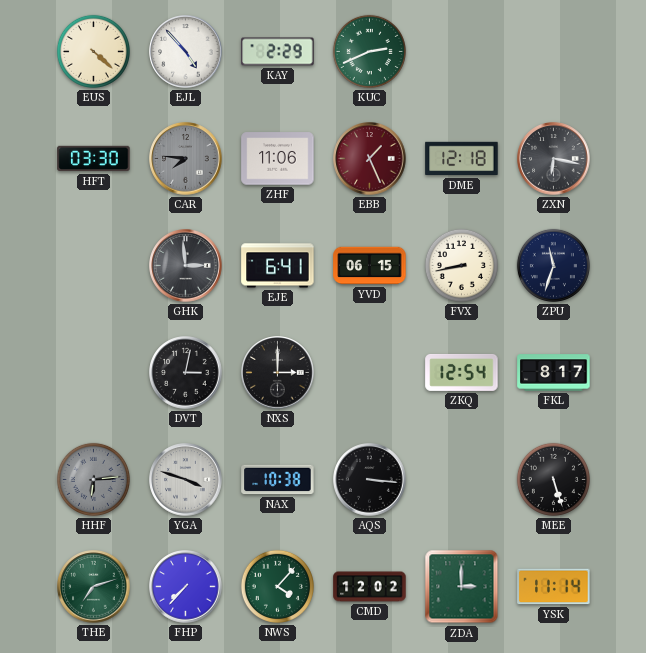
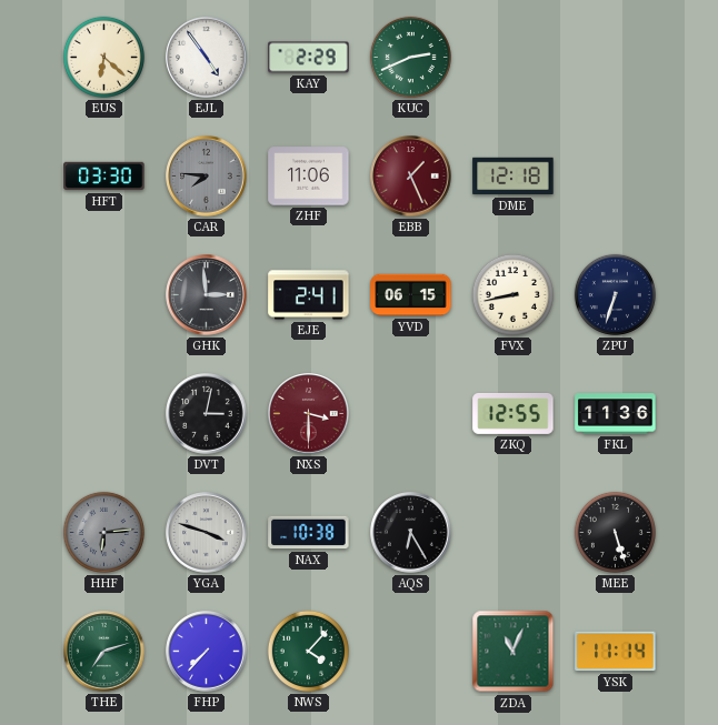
EUS: 4:22 -> 6:22 (103, 57)
EJL: 4:53 -> 4:54 (207, 58)
ZXN: 6:17 -> none (554, 159)
EJE: 6:41 -> 2:41 (309, 295)
ZPU: 11:33 -> 6:33 (615, 294)
NXS: 3:00 -> 3:30 (309, 414)
NXS dial: black -> burgundy (309, 414)
ZKQ: 12:54 -> 12:55 (513, 413)
FKL: 8:17 -> 11:36 (616, 414)
AQS: 3:16 -> 6:25 (411, 533)
CMD: 12:02 -> none (370, 587)
ZDA: 3:00 -> 11:04 (513, 652)
